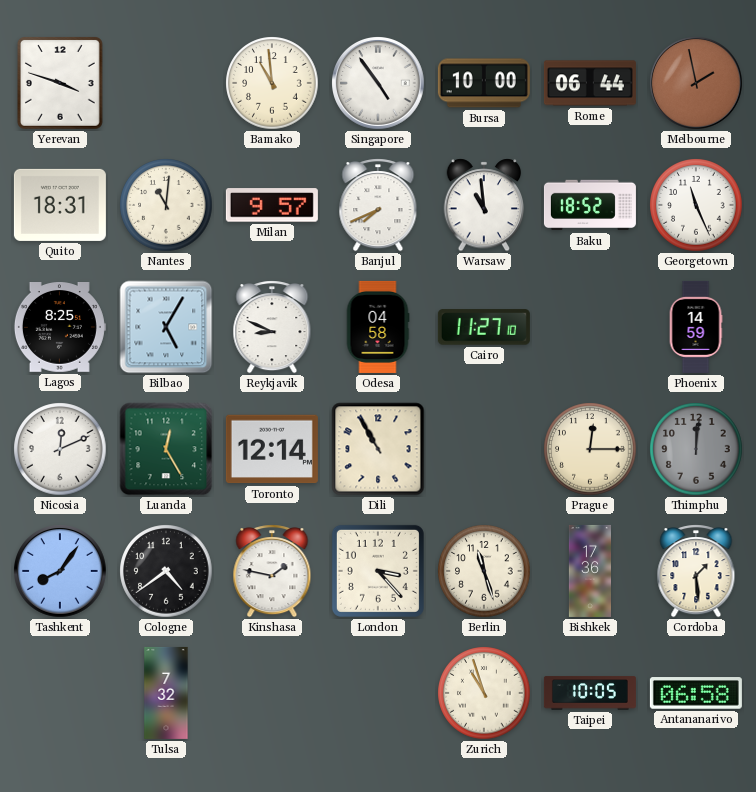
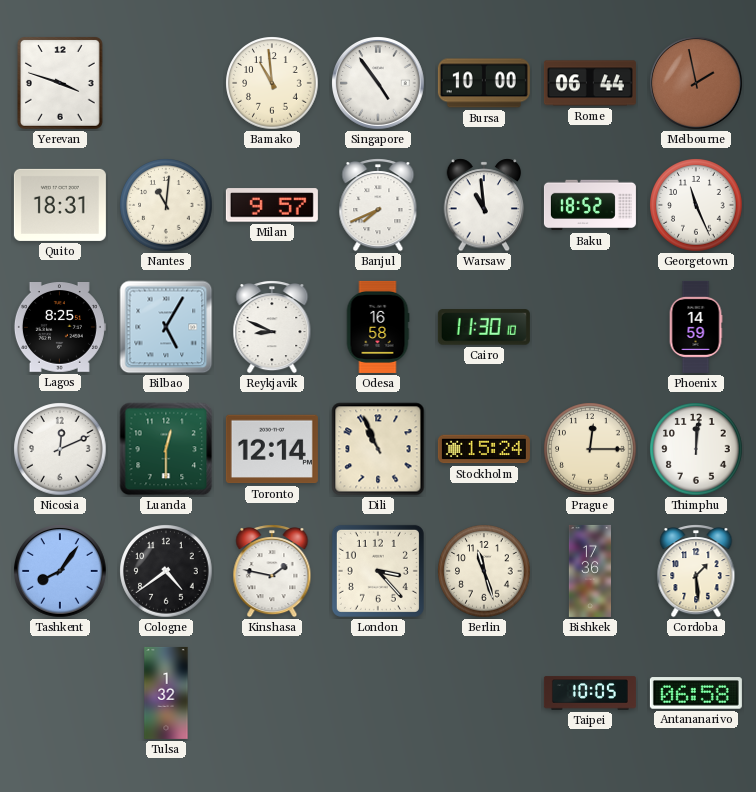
Odesa: 04:58 -> 16:58 (378, 327)
Cairo: 11:27 -> 11:30 (484, 327)
Luanda: 12:25 -> 12:30 (166, 449)
Dili: 10:55 -> 10:56 (378, 449)
Stockholm: none -> 15:24 (484, 449)
Thimphu dial: grey -> white (696, 449)
Tulsa: 7:32 -> 1:32 (166, 693)
Zurich: 10:57 -> none (484, 693)
